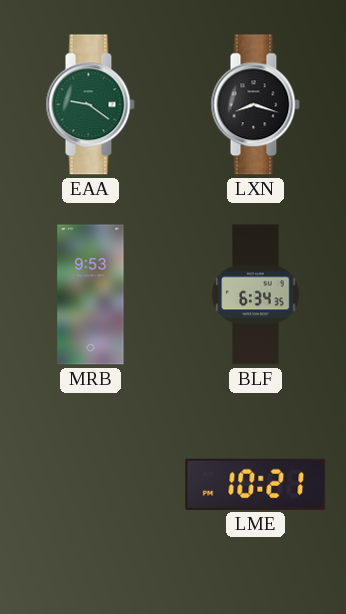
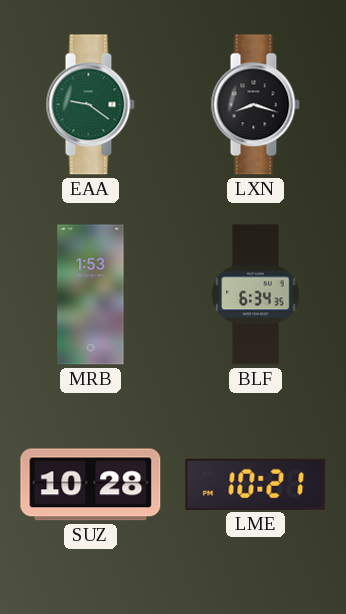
MRB: 9:53 -> 1:53 (91, 295)
SUZ: none -> 10:28 (91, 485)
